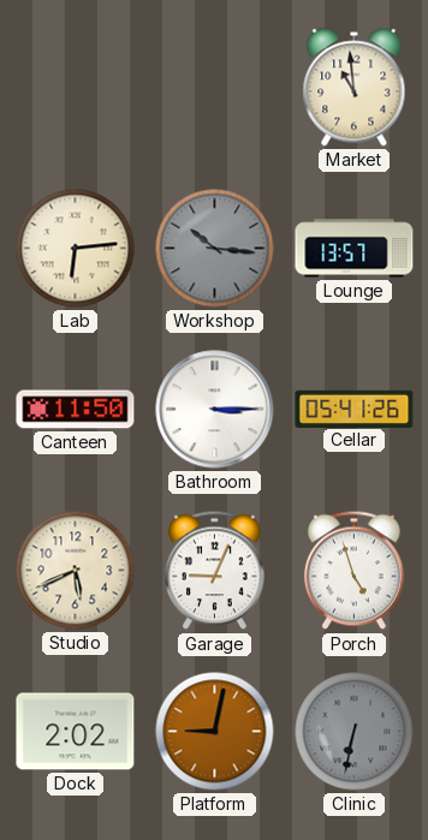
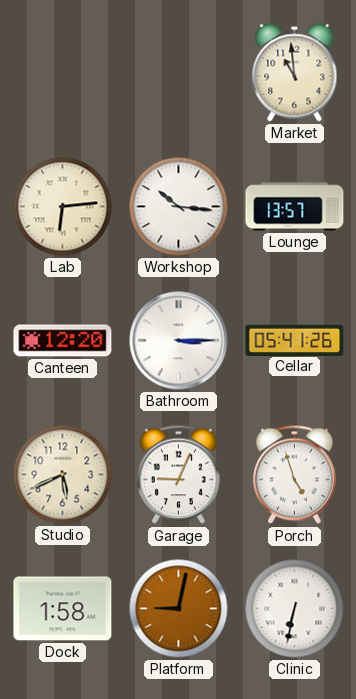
Workshop dial: grey -> white (179, 207)
Canteen: 11:50 -> 12:20 (63, 341)
Dock: 2:02 -> 1:58 (63, 609)
Clinic dial: grey -> white (295, 609)
